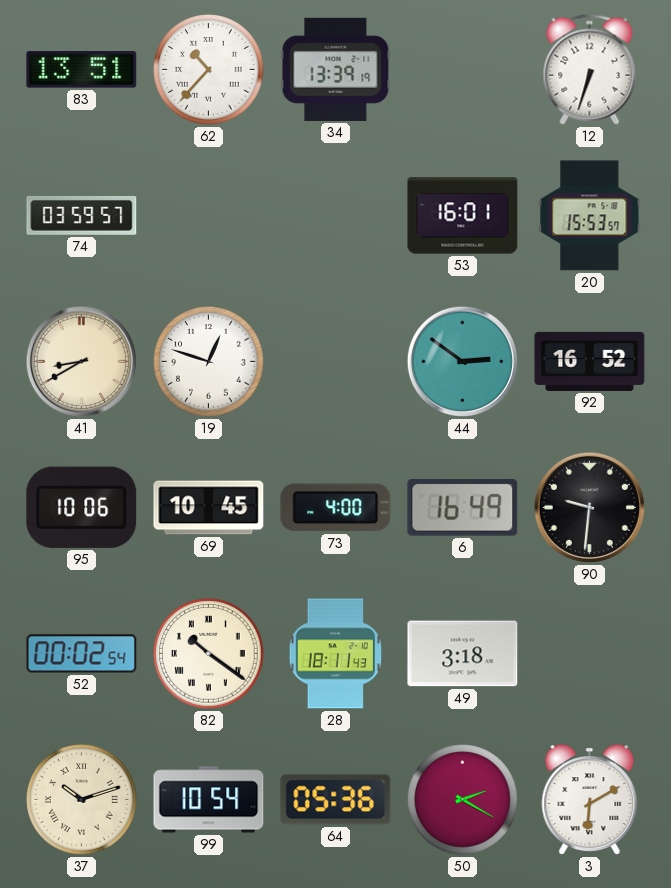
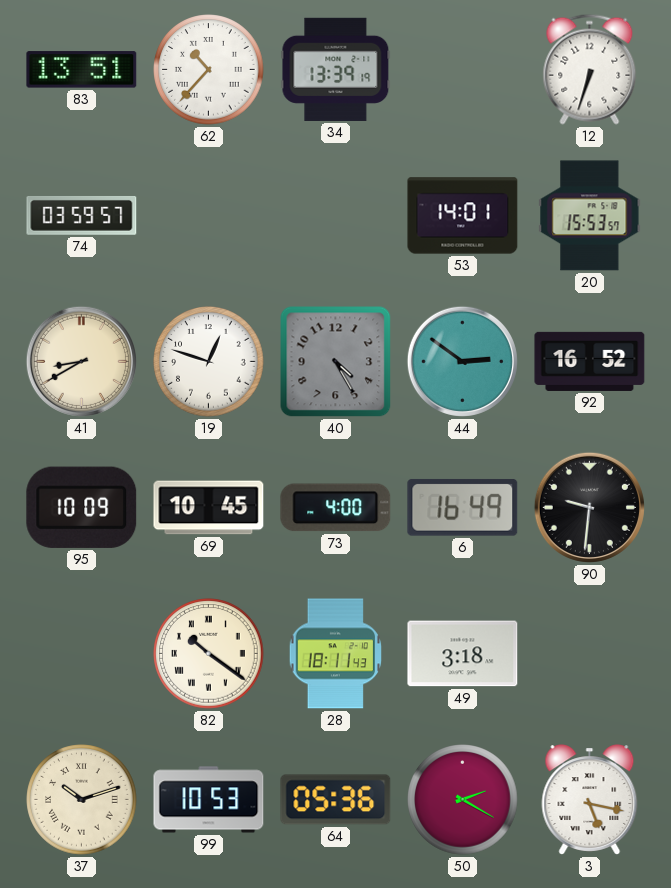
53: 16:01 -> 14:01 (463, 216)
40: none -> 4:25 (336, 362)
95: 10:06 -> 10:09 (82, 507)
52: 00:02 -> none (82, 654)
99: 10:54 -> 10:53 (209, 800)
3: 6:10 -> 5:17 (590, 800)
